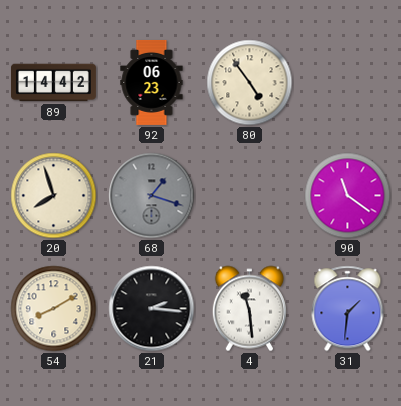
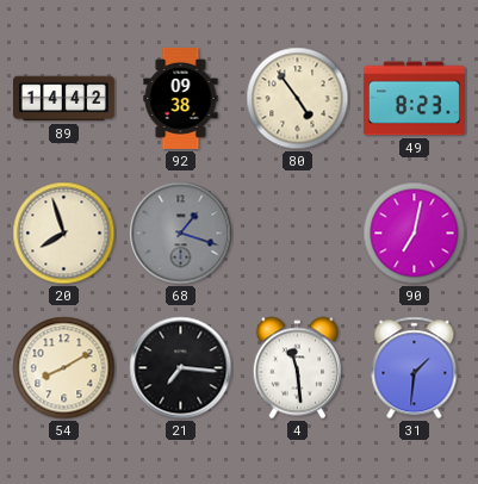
92: 06:23 -> 09:38 (181, 98)
49: none -> 8:23 (414, 99)
90: 11:21 -> 7:02 (415, 234)
21: 2:16 -> 7:16 (181, 368)
